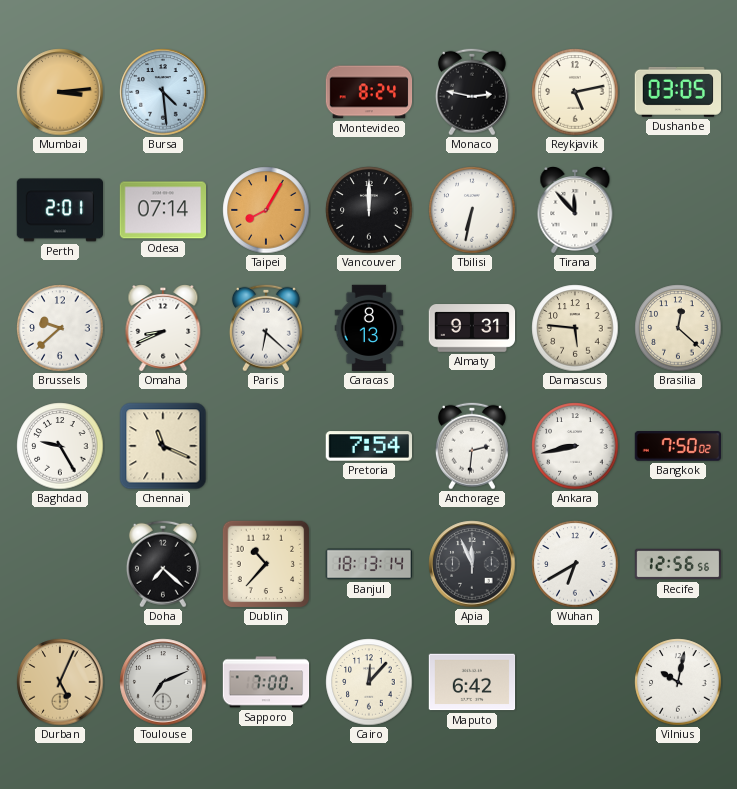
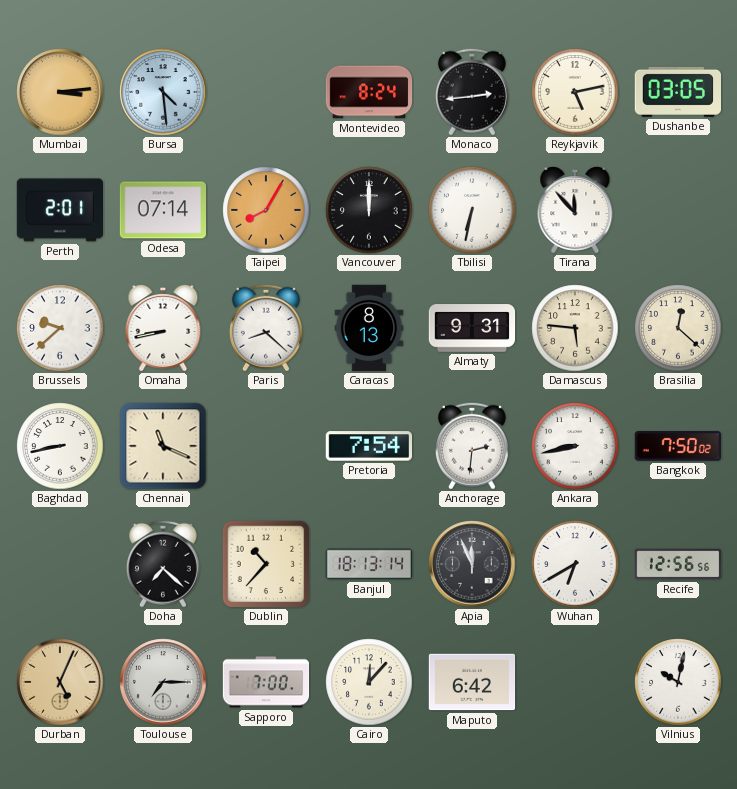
Monaco: 2:47 -> 2:44 (472, 92)
Omaha: 8:41 -> 8:43 (163, 329)
Paris: 6:22 -> 8:22 (266, 328)
Baghdad: 9:25 -> 8:43 (60, 446)
Toulouse: 7:11 -> 7:15 (163, 682)
